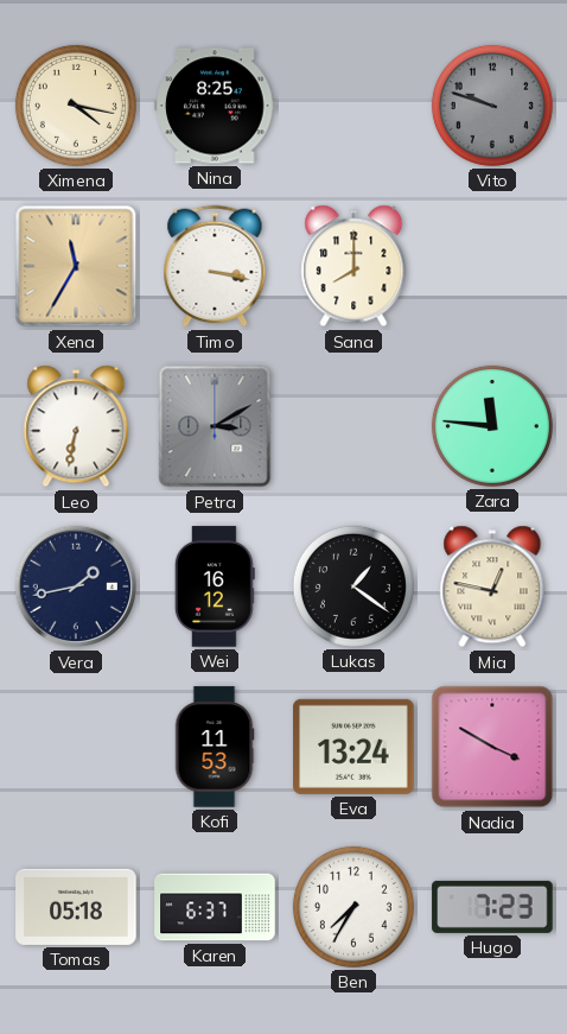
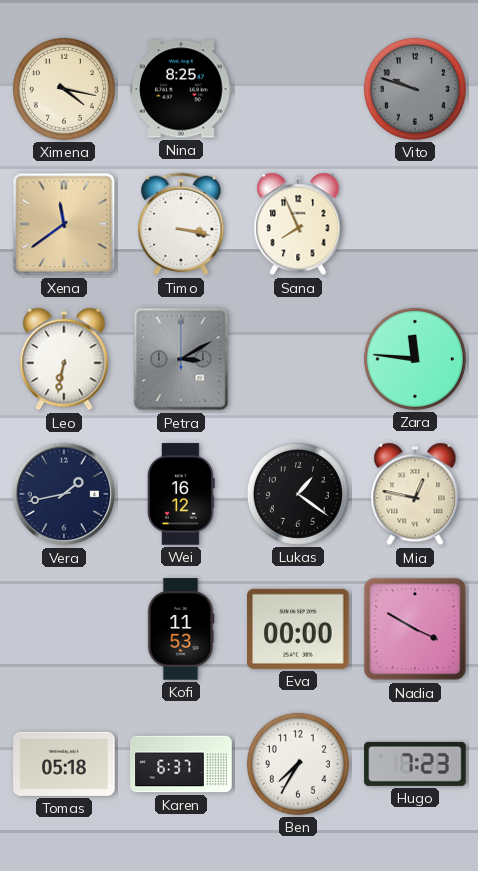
Xena: 11:35 -> 11:39 (64, 224)
Sana: 8:00 -> 7:56 (298, 224)
Eva: 13:24 -> 00:00 (298, 629)
